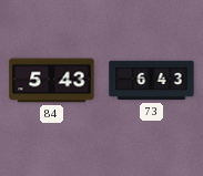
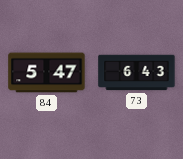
84: 5:43 -> 5:47 (47, 73)
